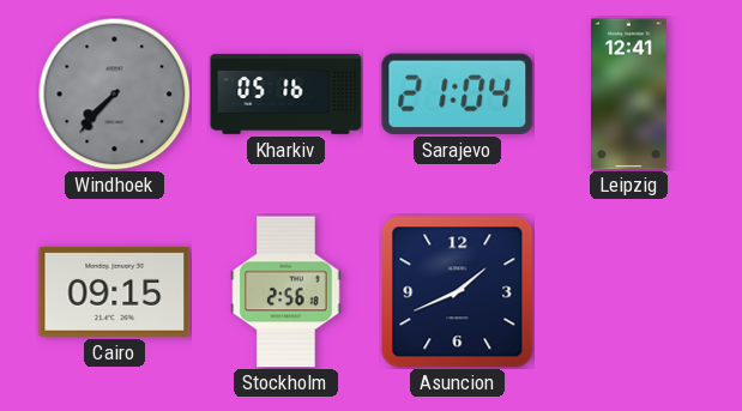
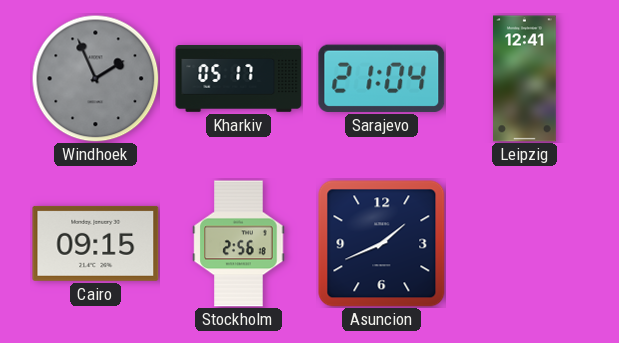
Windhoek: 7:37 -> 1:56 (95, 78)
Kharkiv: 05:16 -> 05:17 (239, 79)
